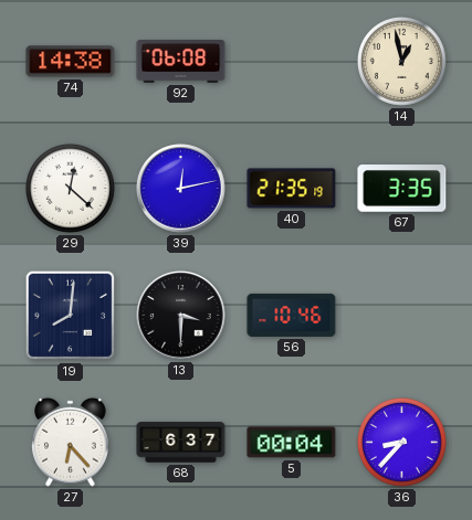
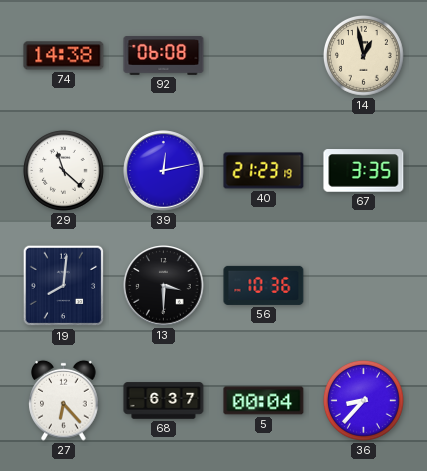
29: 12:22 -> 11:22 (64, 171)
40: 21:35 -> 21:23 (264, 171)
56: 10:46 -> 10:36 (264, 285)
